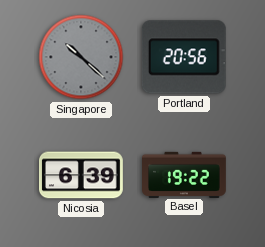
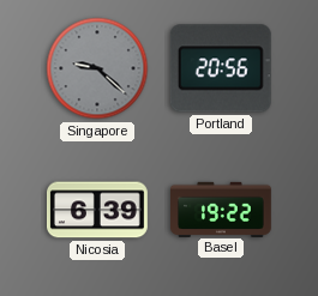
Singapore: 10:22 -> 9:22 (97, 68)
